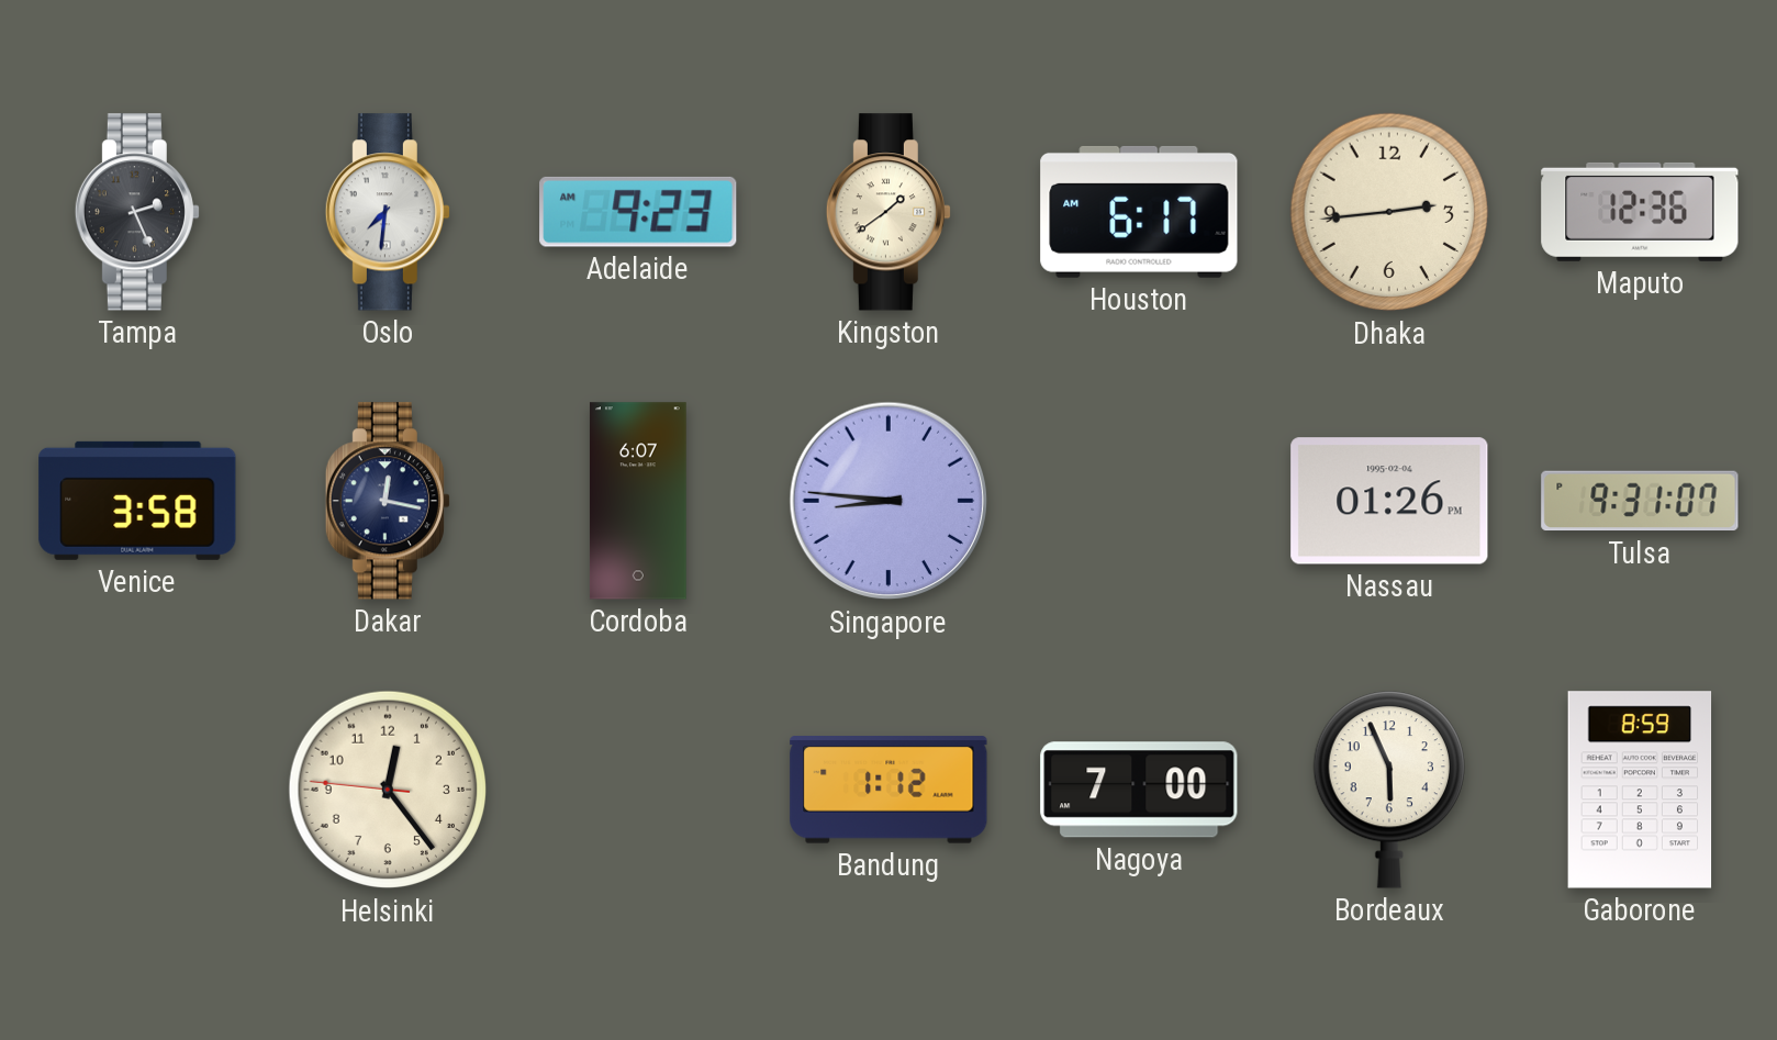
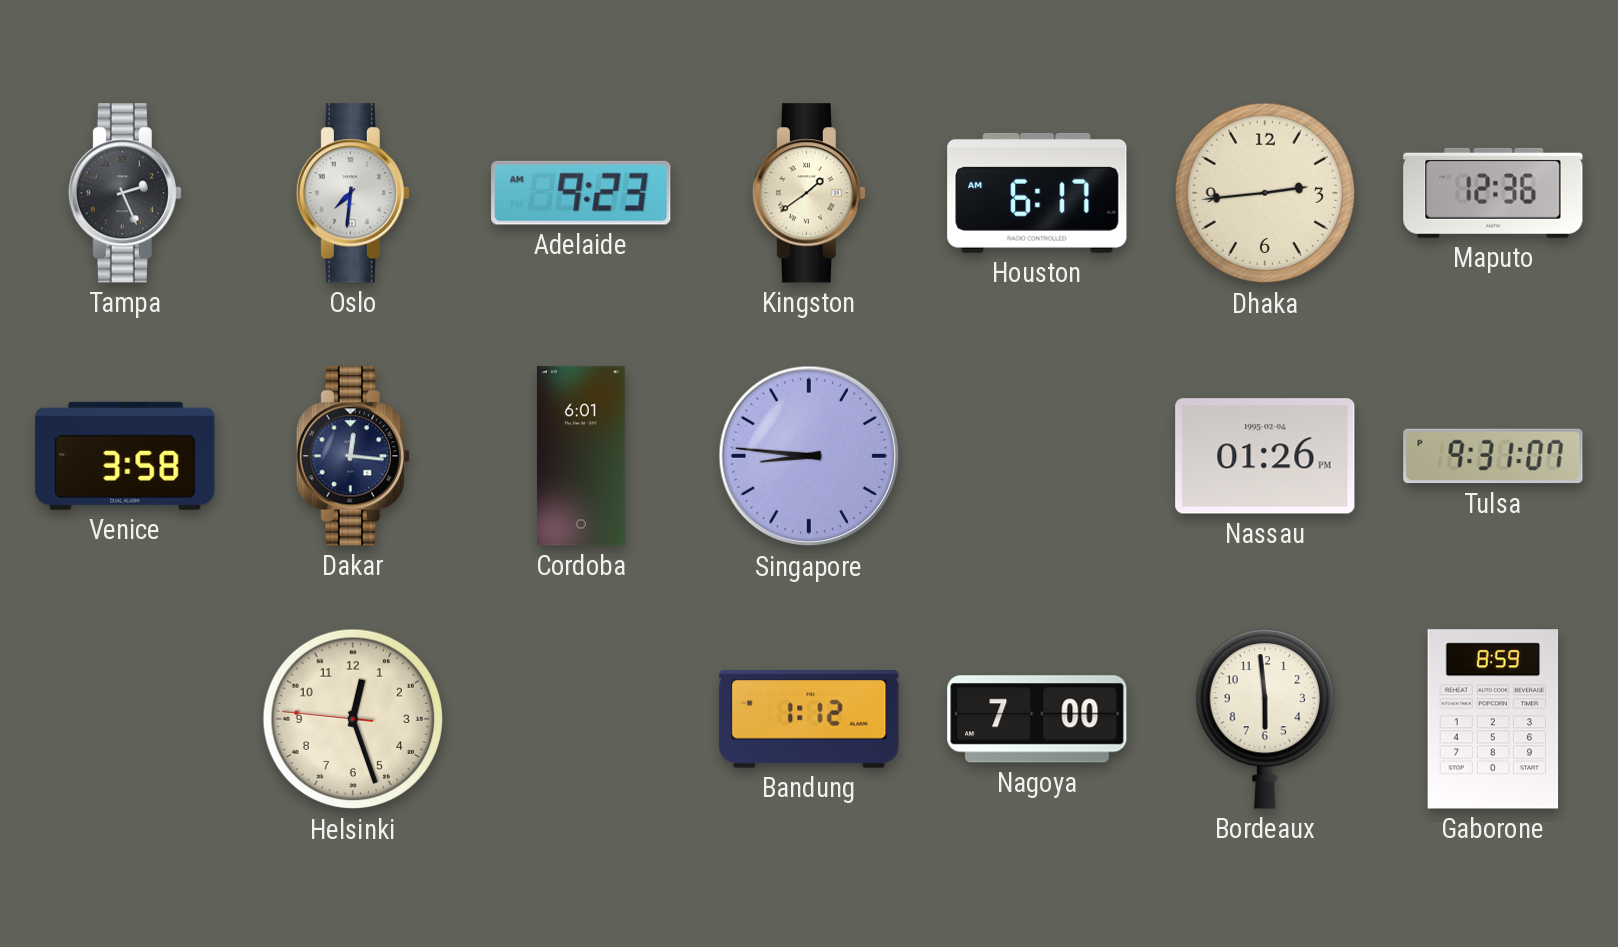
Dakar: 12:17 -> 12:16 (353, 456)
Cordoba: 6:07 -> 6:01 (581, 456)
Helsinki: 12:23 -> 12:26 (353, 719)
Bordeaux: 5:56 -> 5:59 (1265, 719)
